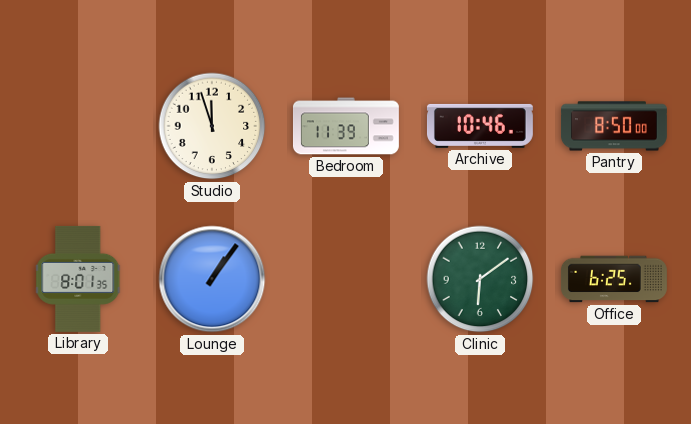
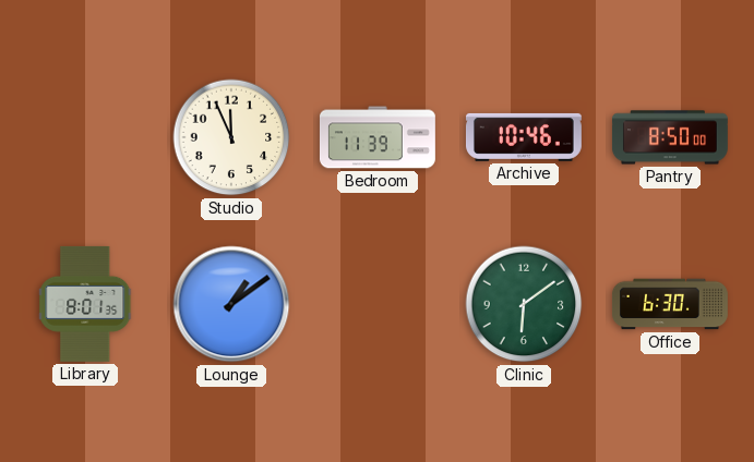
Studio: 11:57 -> 11:56 (231, 137)
Lounge: 1:06 -> 1:09 (231, 304)
Office: 6:25 -> 6:30 (670, 304)
